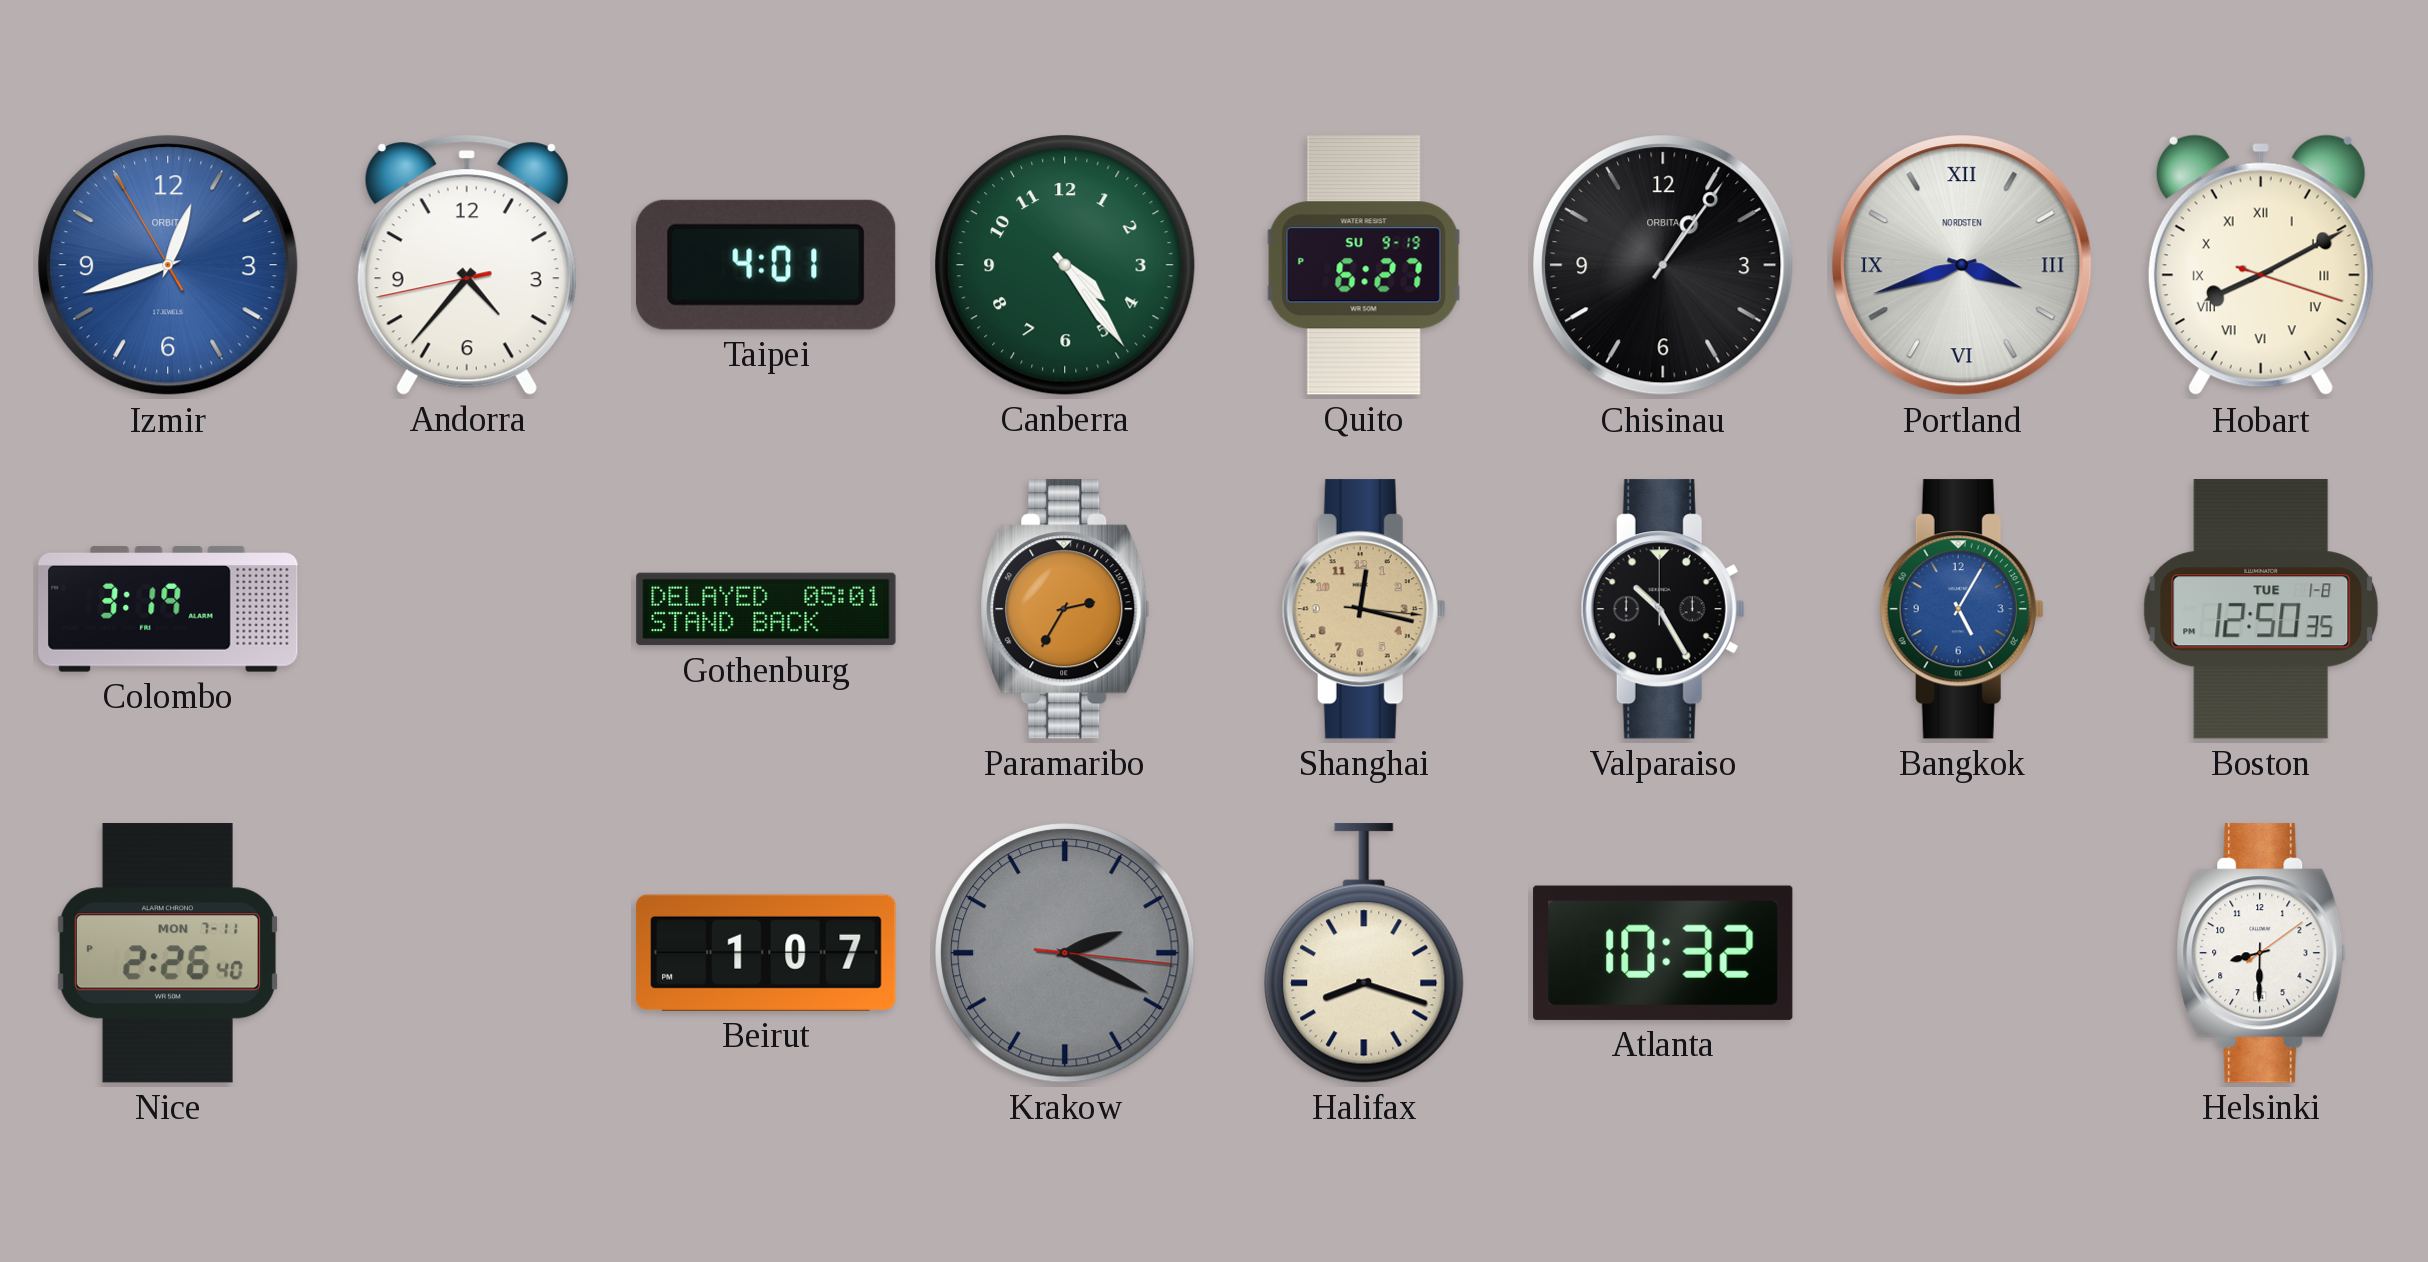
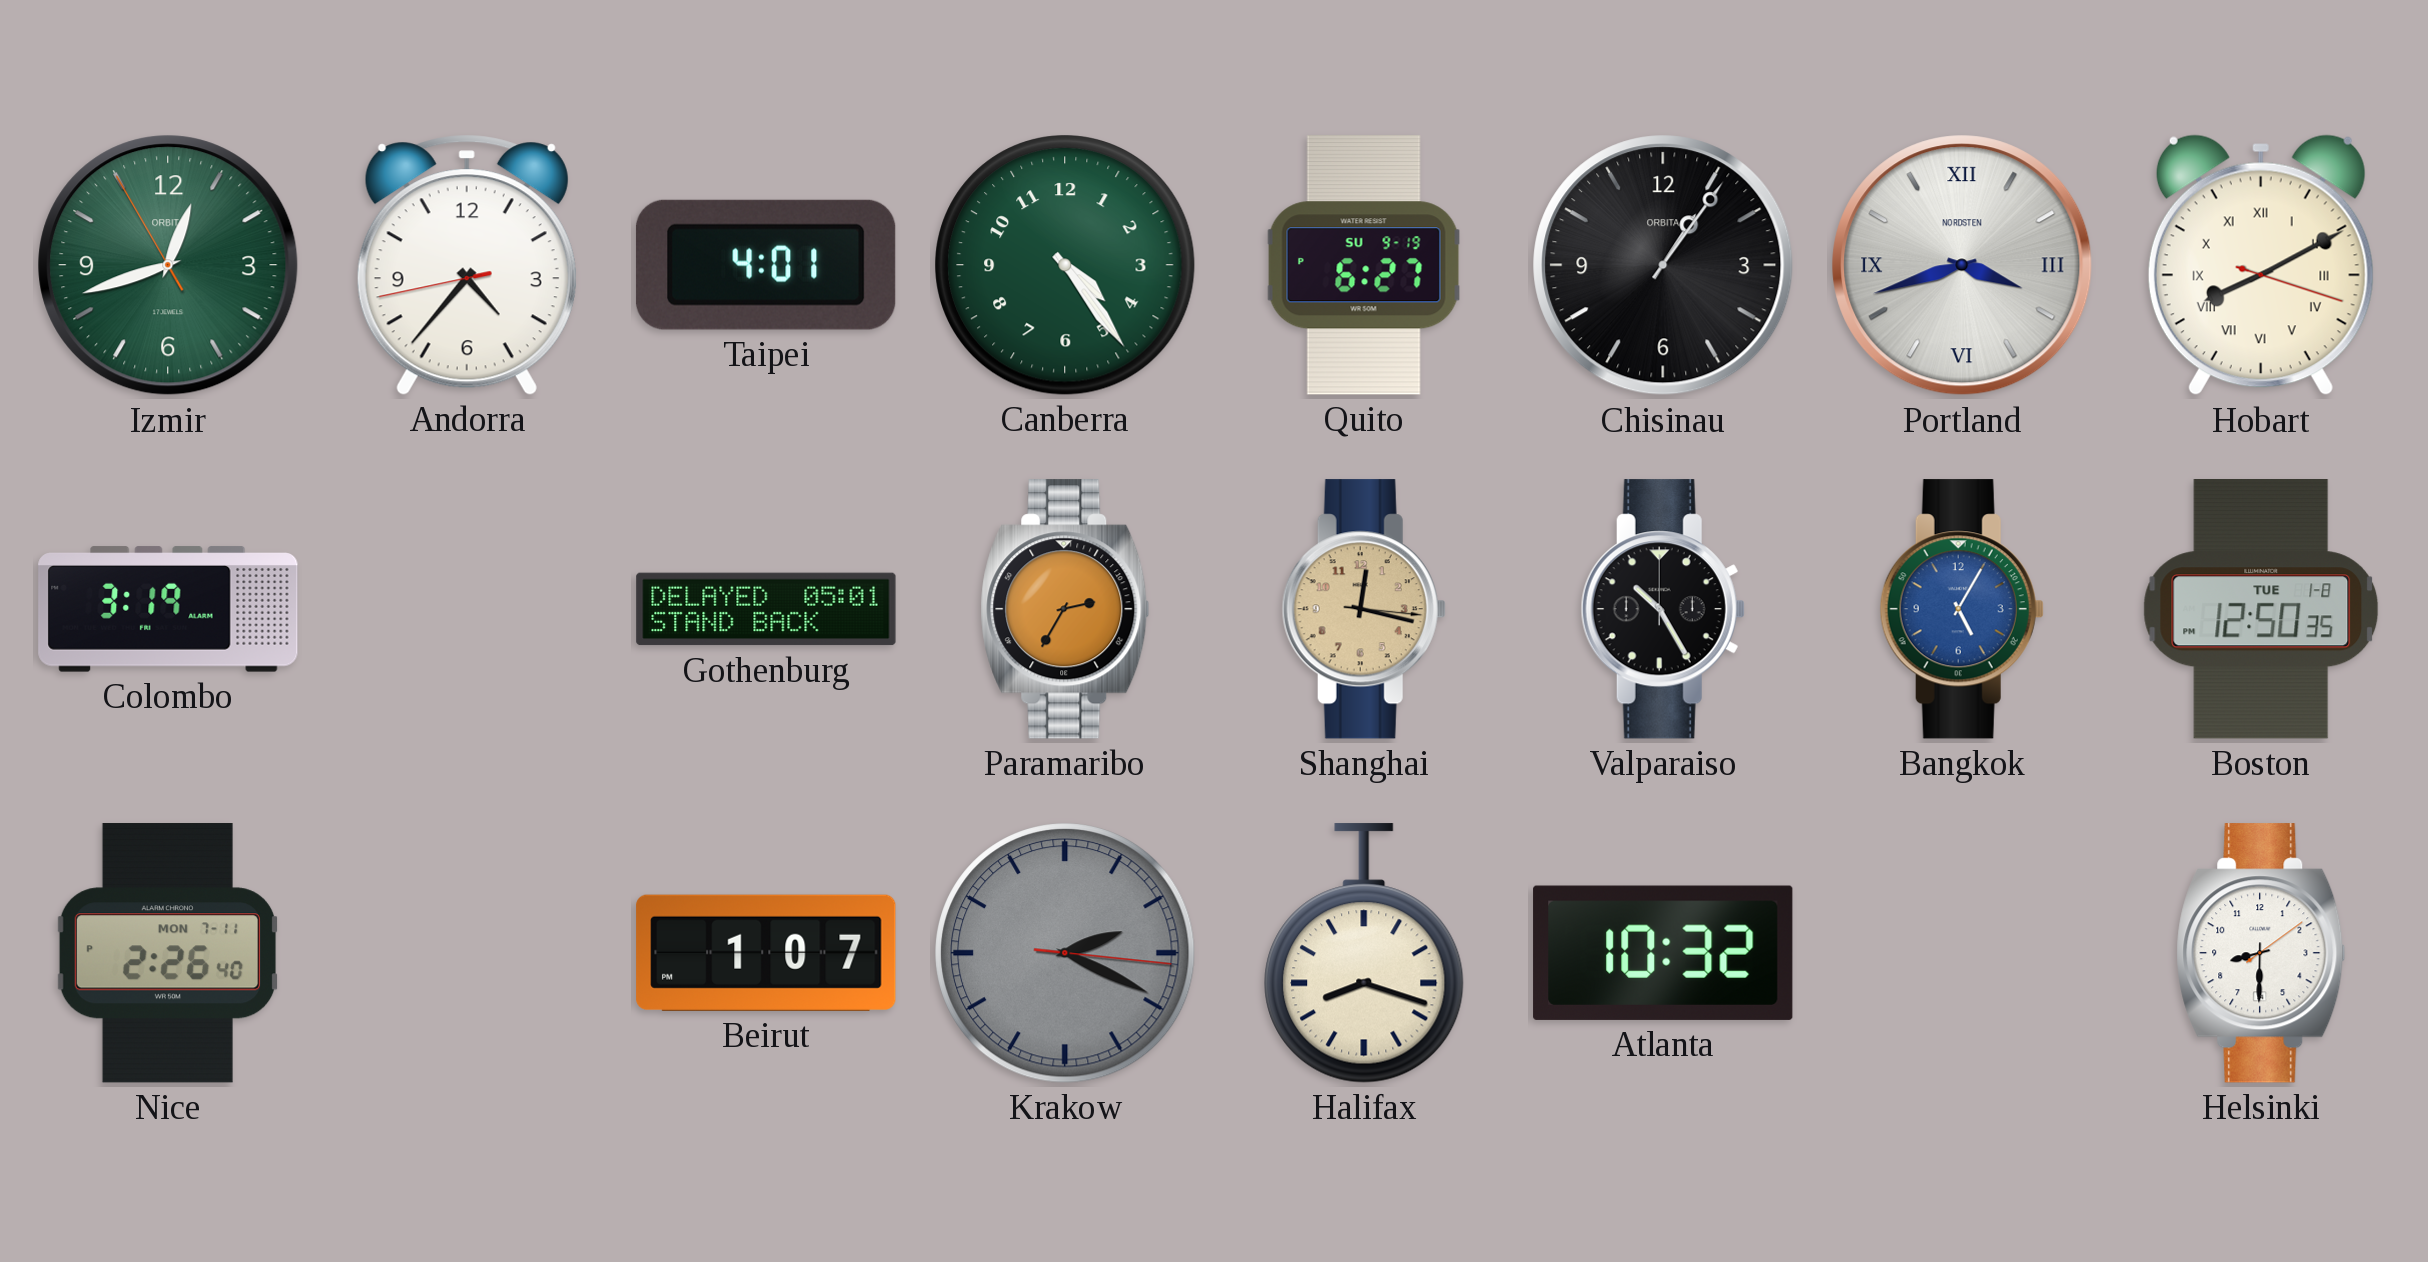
Izmir dial: blue -> green (168, 265)
